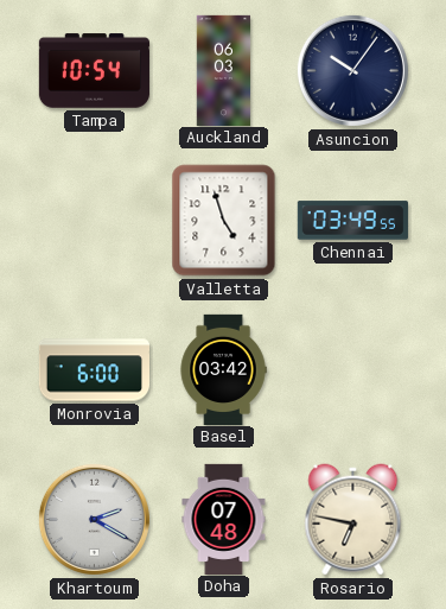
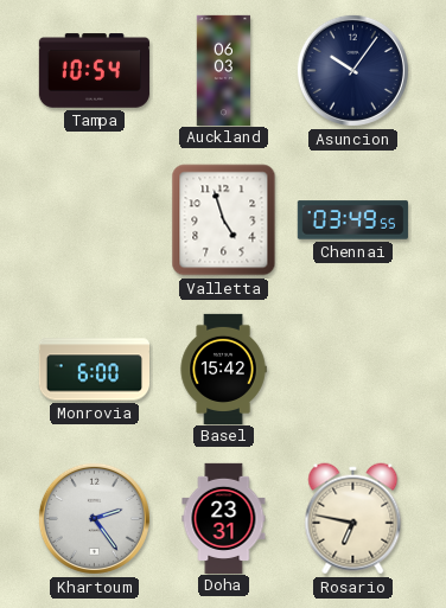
Basel: 03:42 -> 15:42 (223, 369)
Khartoum: 2:20 -> 2:24 (94, 518)
Doha: 07:48 -> 23:31 (224, 518)
